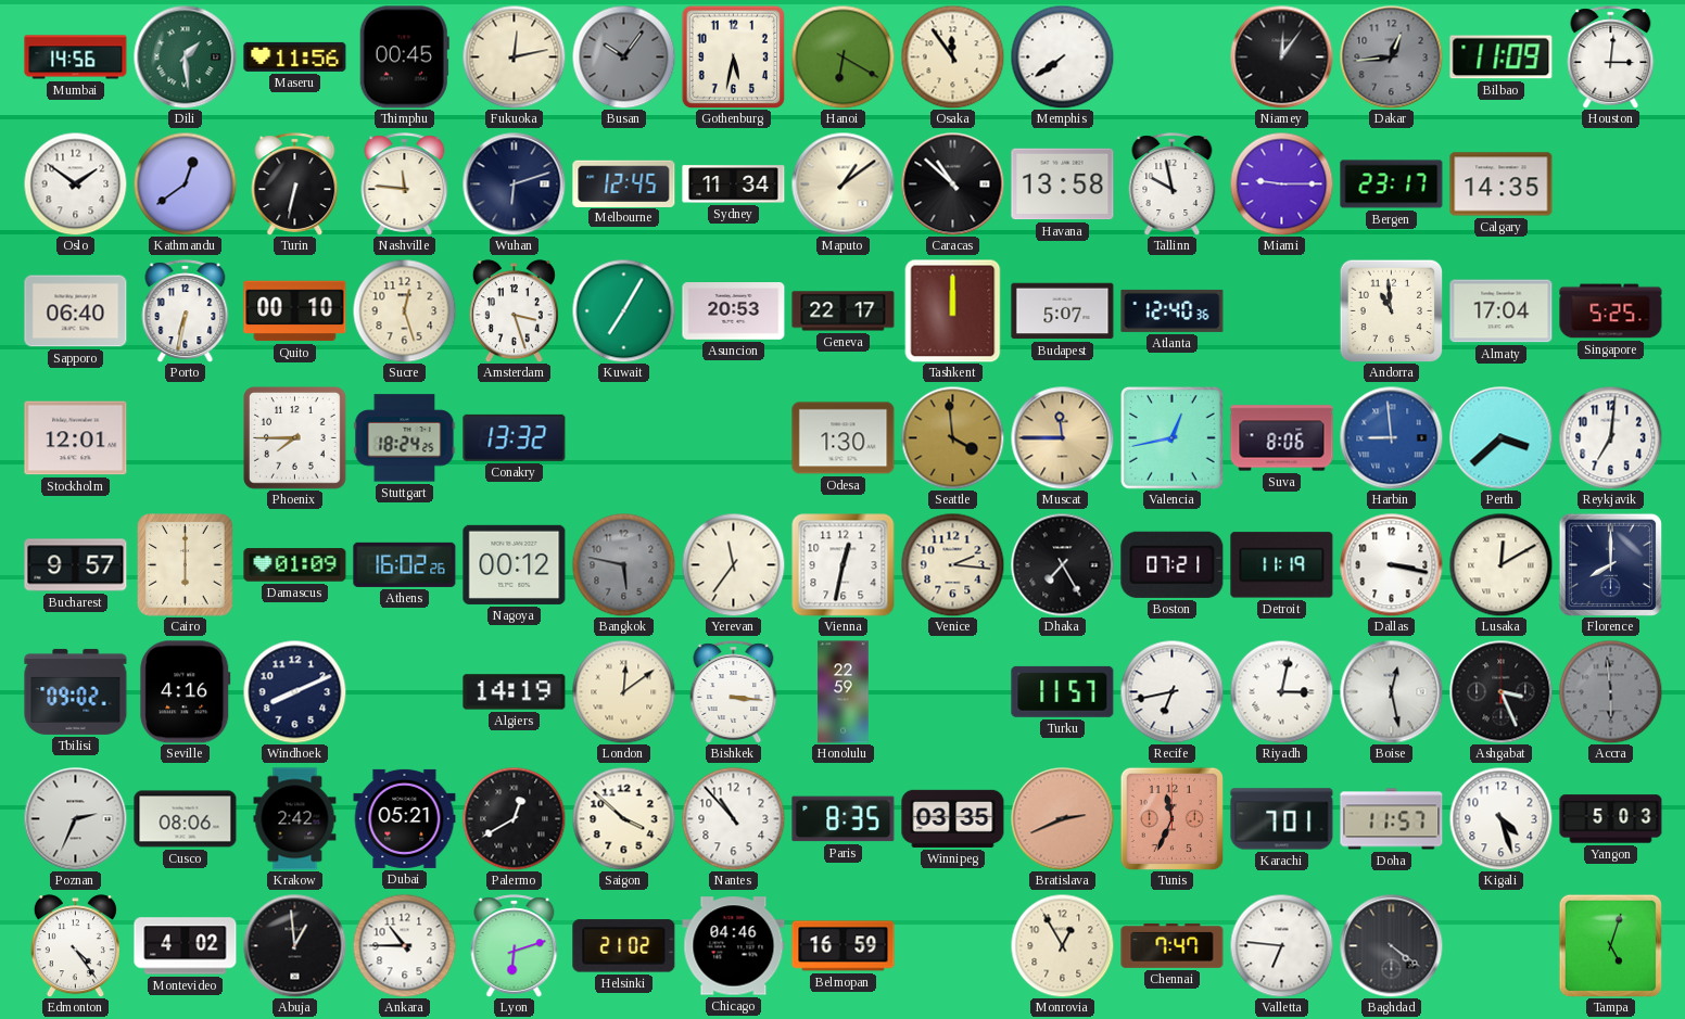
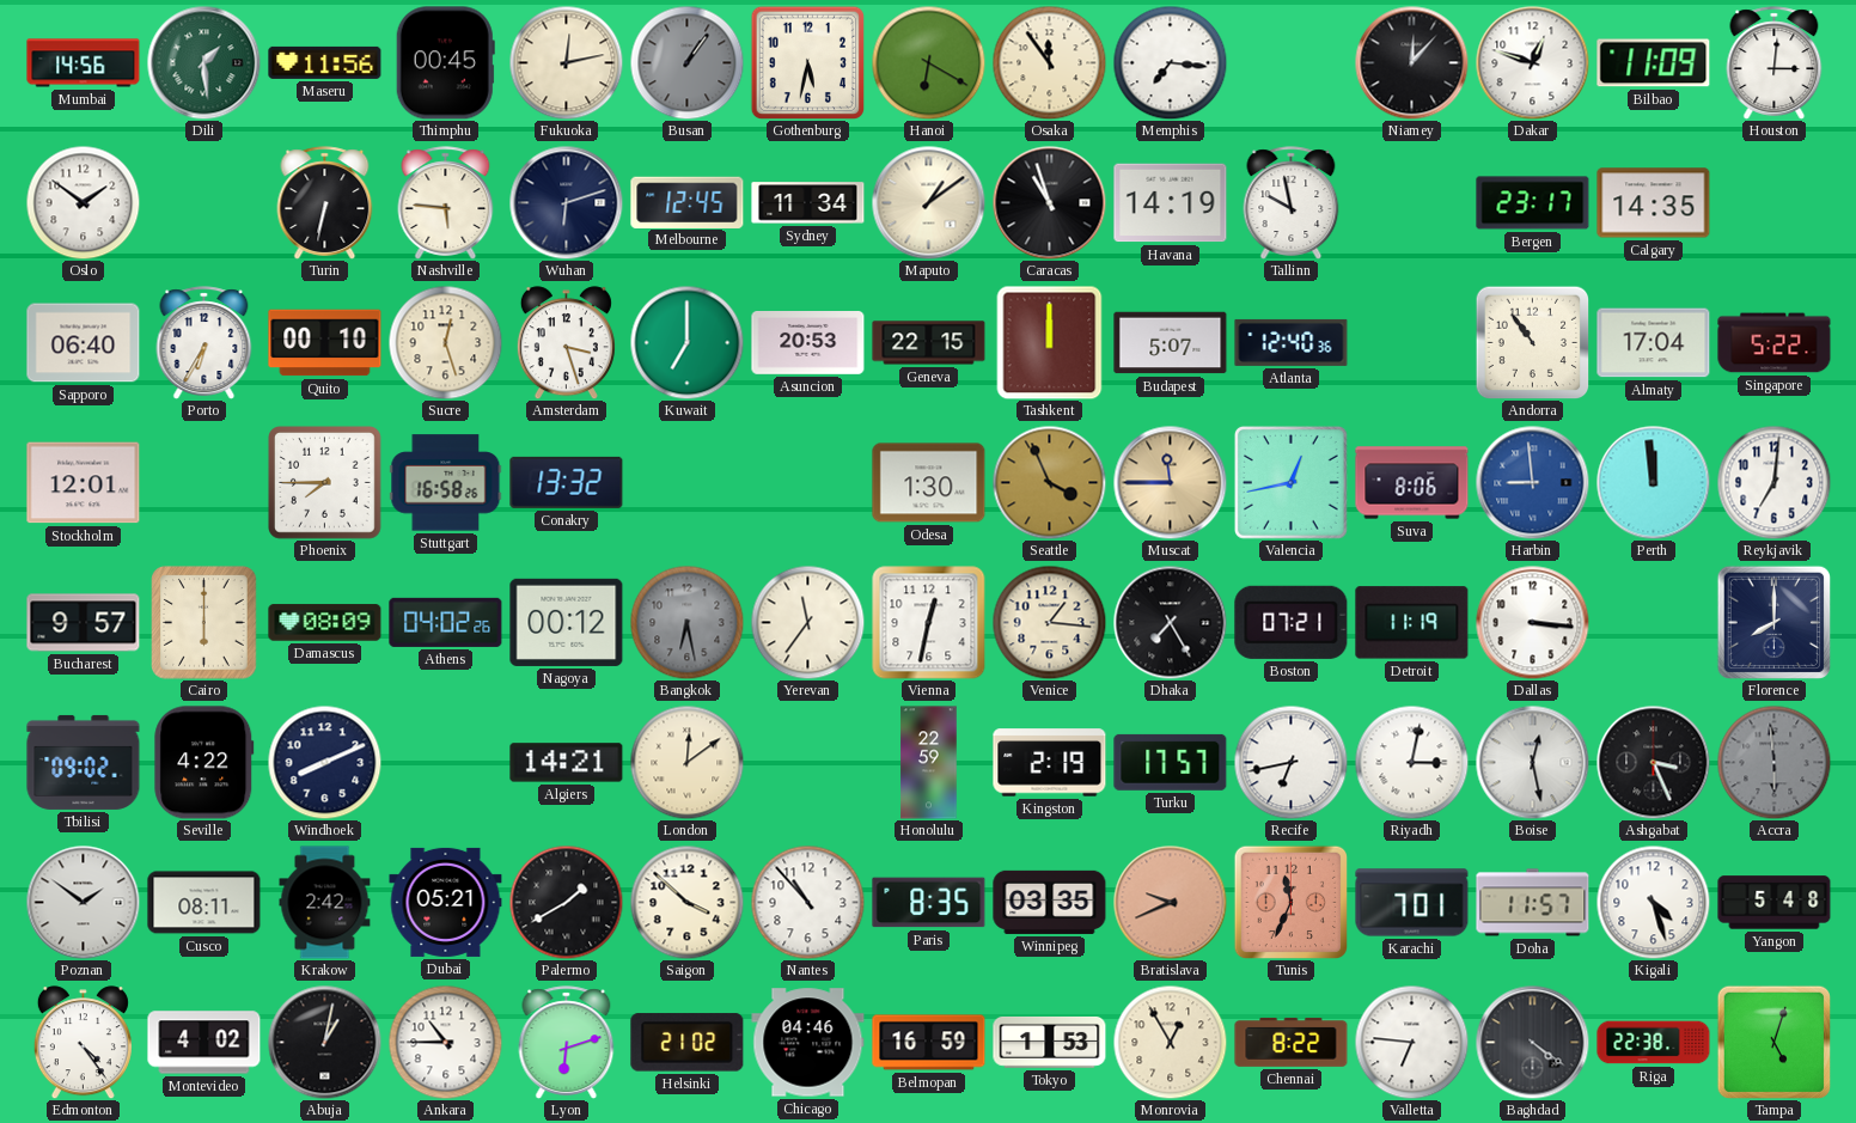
Busan: 10:06 -> 1:06 (686, 62)
Memphis: 7:39 -> 7:16 (1170, 62)
Niamey: 12:06 -> 12:07 (1411, 62)
Dakar: 12:44 -> 12:48 (1532, 62)
Dakar dial: grey -> white (1532, 62)
Kathmandu: 12:39 -> none (185, 183)
Nashville: 11:46 -> 5:46 (446, 203)
Caracas: 10:52 -> 10:57 (1049, 202)
Havana: 13:58 -> 14:19 (1171, 203)
Miami: 9:15 -> none (1281, 183)
Porto: 6:32 -> 6:35 (204, 343)
Kuwait: 7:05 -> 7:00 (686, 342)
Geneva: 22:17 -> 22:15 (929, 343)
Andorra: 10:59 -> 10:54 (1532, 342)
Singapore: 5:25 -> 5:22 (1775, 343)
Stuttgart: 18:24 -> 16:58 (446, 483)
Seattle: 3:59 -> 3:56 (1049, 482)
Perth: 3:38 -> 11:59 (1653, 482)
Damascus: 01:09 -> 08:09 (325, 623)
Athens: 16:02 -> 04:02 (446, 622)
Bangkok: 5:47 -> 6:28 (686, 622)
Venice: 2:16 -> 1:16 (1049, 622)
Dallas: 3:17 -> 3:16 (1532, 622)
Lusaka: 12:10 -> none (1500, 564)
Seville: 4:16 -> 4:22 (204, 763)
Algiers: 14:19 -> 14:21 (567, 763)
Bishkek: 3:16 -> none (734, 692)
Kingston: none -> 2:19 (1050, 763)
Turku: 11:57 -> 17:57 (1171, 762)
Poznan: 2:34 -> 1:51 (83, 902)
Cusco: 08:06 -> 08:11 (204, 903)
Palermo: 12:40 -> 1:40 (566, 902)
Bratislava: 2:41 -> 9:41 (1170, 902)
Yangon: 5:03 -> 5:48 (1775, 903)
Abuja: 12:59 -> 1:02 (324, 1042)
Tokyo: none -> 1:53 (1050, 1042)
Chennai: 7:47 -> 8:22 (1292, 1042)
Riga: none -> 22:38 (1654, 1043)
